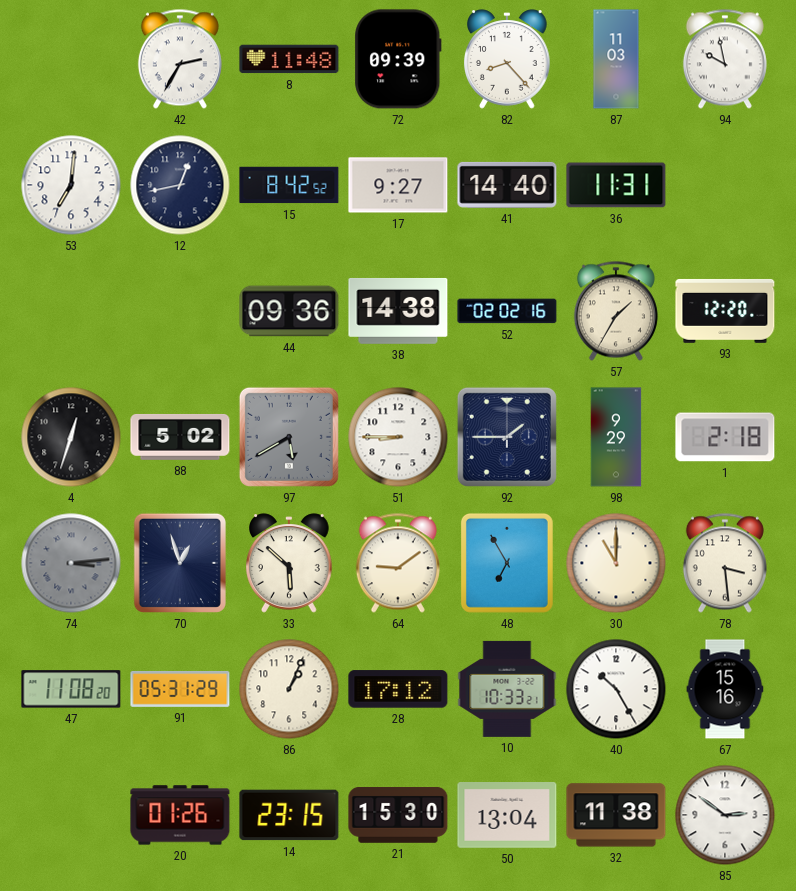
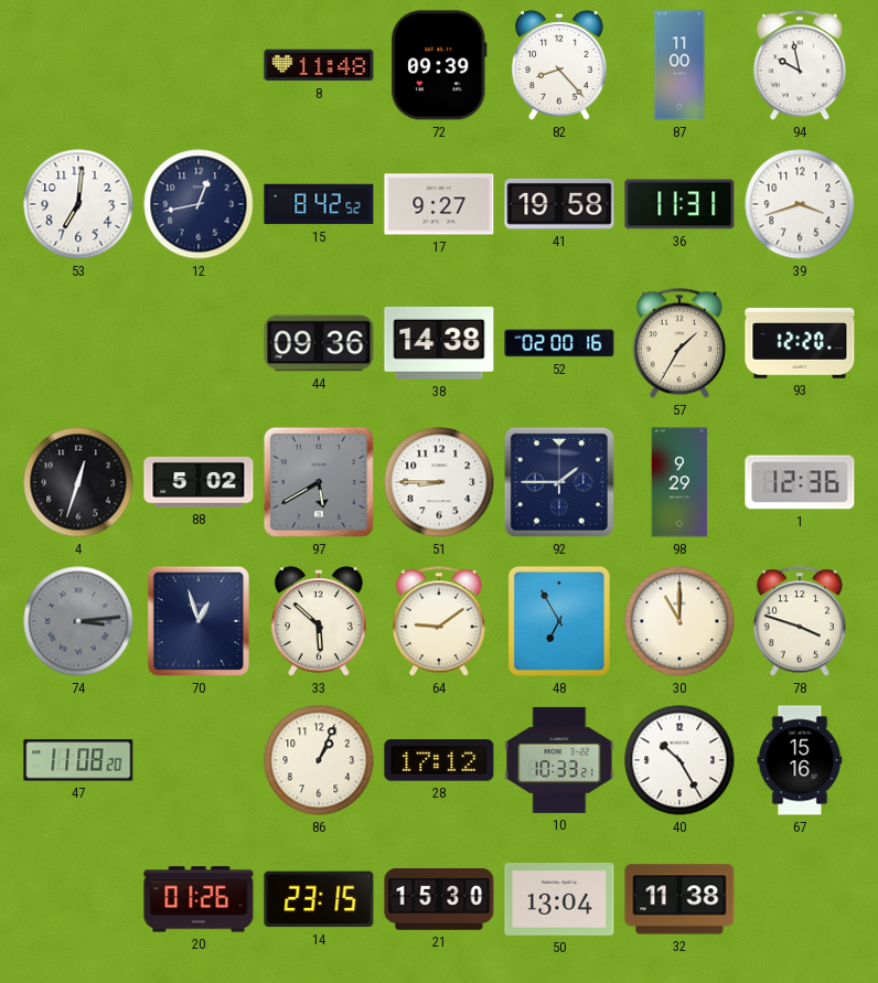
42: 2:35 -> none (180, 59)
87: 11:03 -> 11:00 (679, 65)
41: 14:40 -> 19:58 (559, 204)
39: none -> 3:42 (800, 204)
52: 02:02 -> 02:00 (559, 343)
1: 2:18 -> 12:36 (800, 482)
78: 3:29 -> 3:48 (800, 621)
91: 05:31 -> none (180, 689)
85: 2:51 -> none (725, 815)
